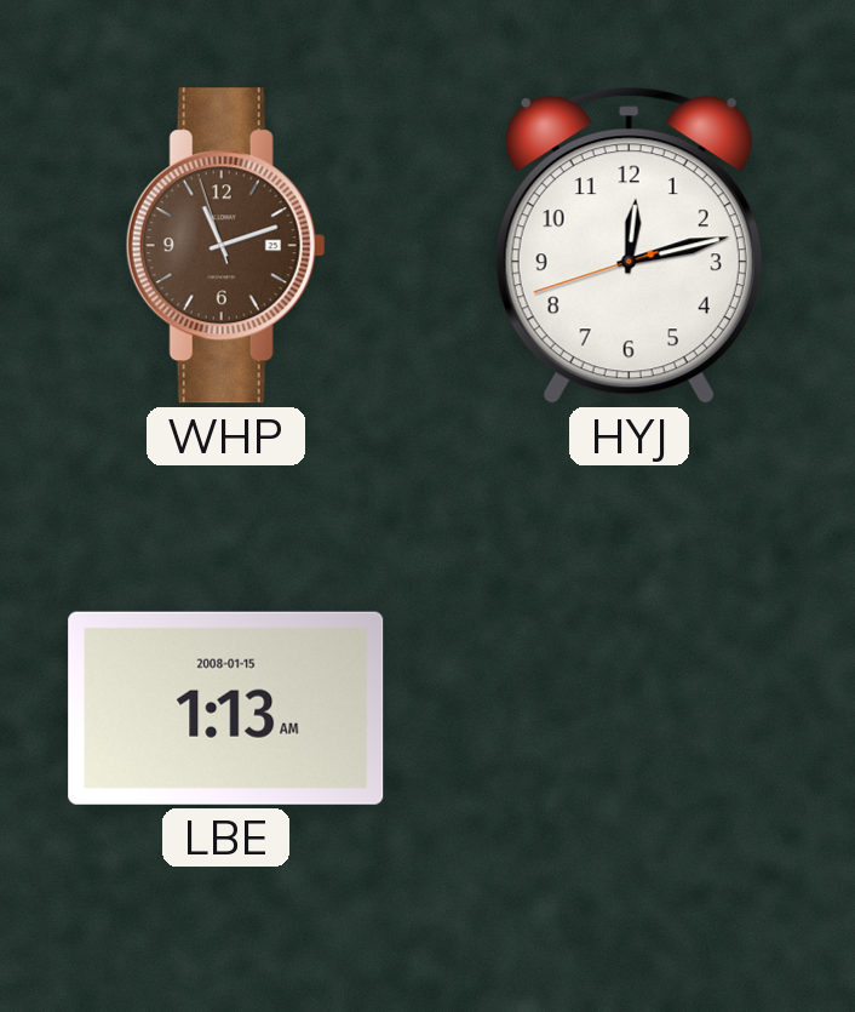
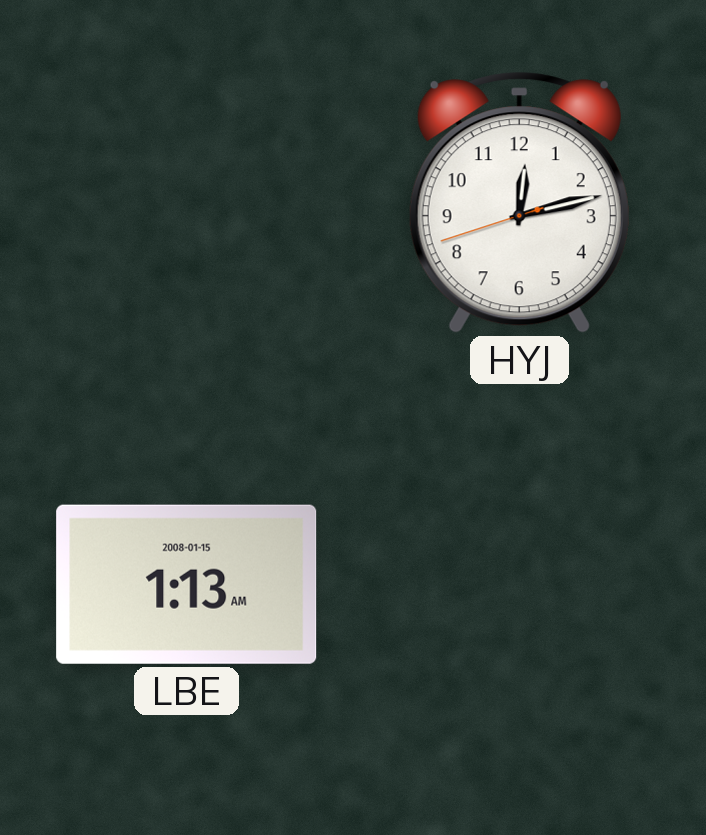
WHP: 11:11 -> none (225, 246)
